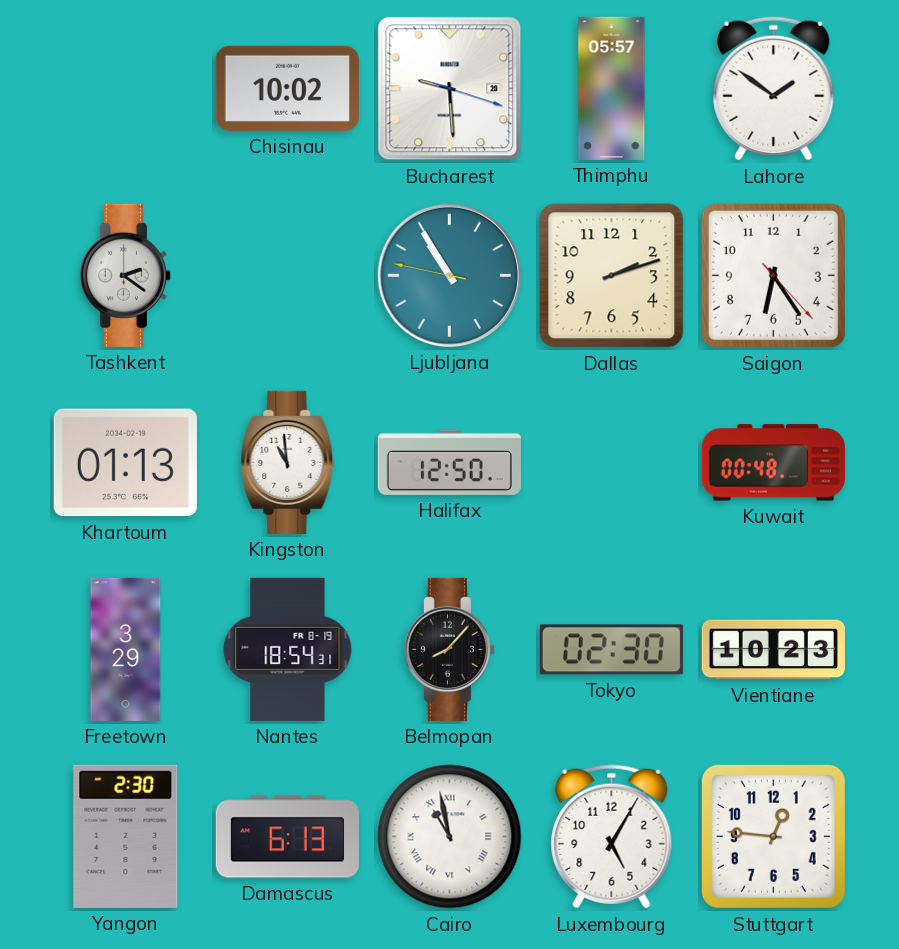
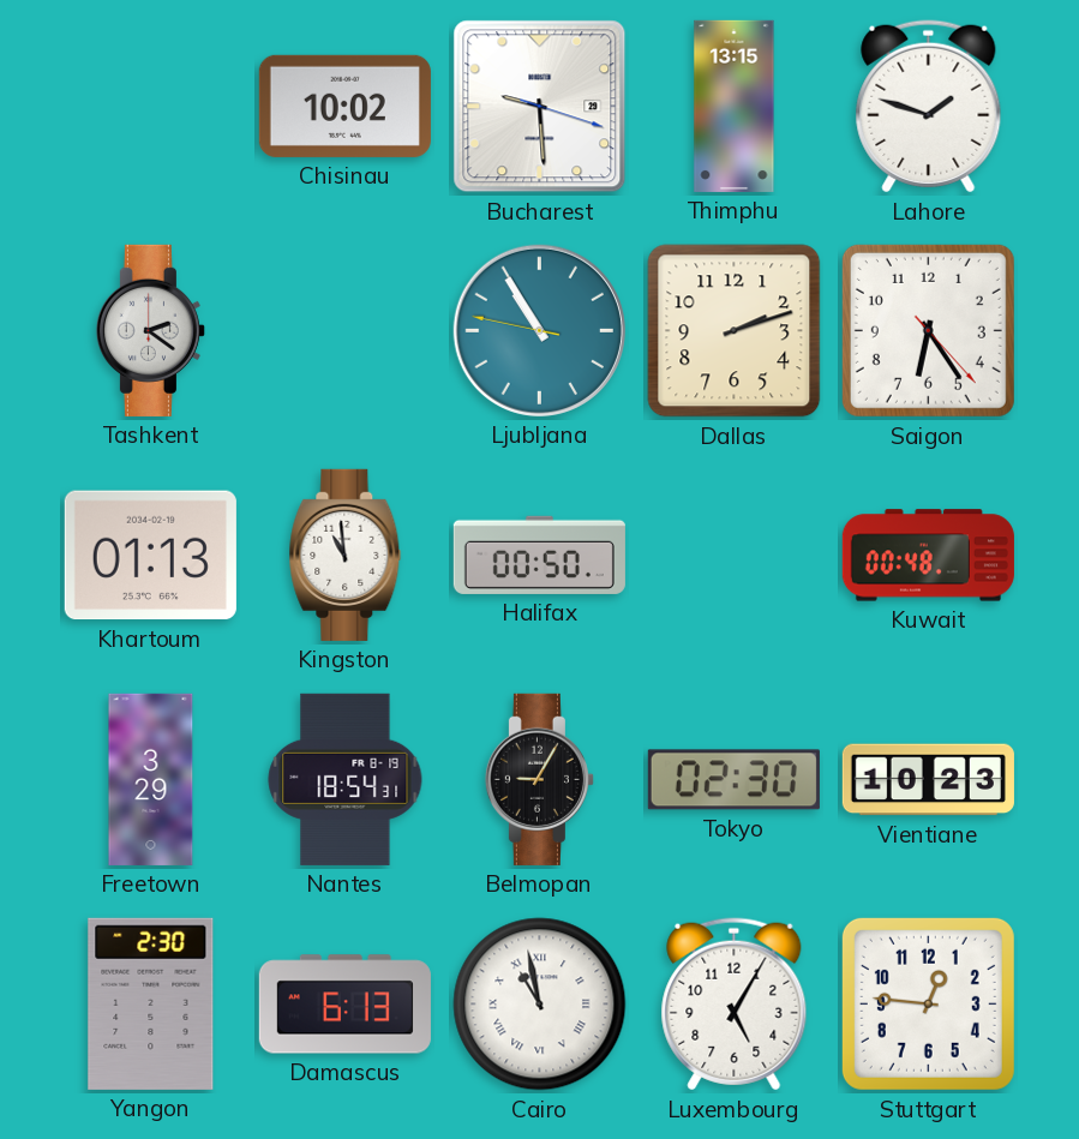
Thimphu: 05:57 -> 13:15 (735, 106)
Lahore: 1:51 -> 1:48 (929, 107)
Halifax: 12:50 -> 00:50 (539, 554)
Belmopan: 8:07 -> 9:05 (539, 779)
